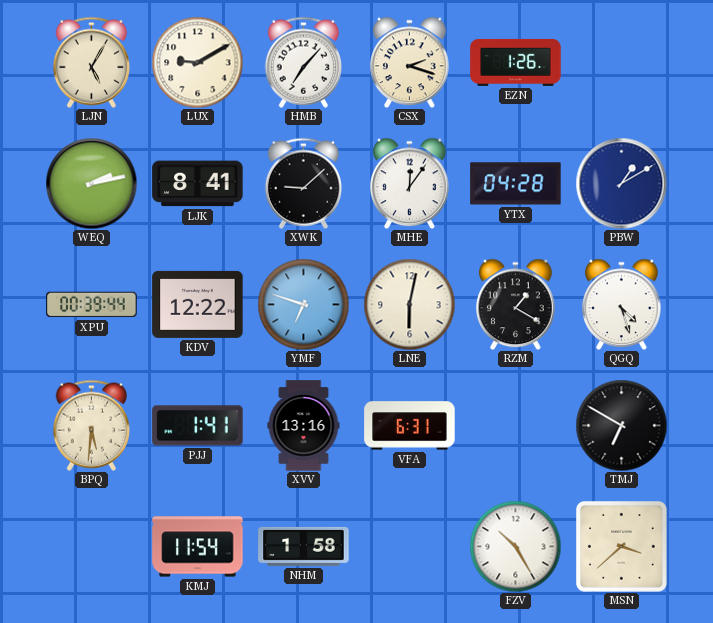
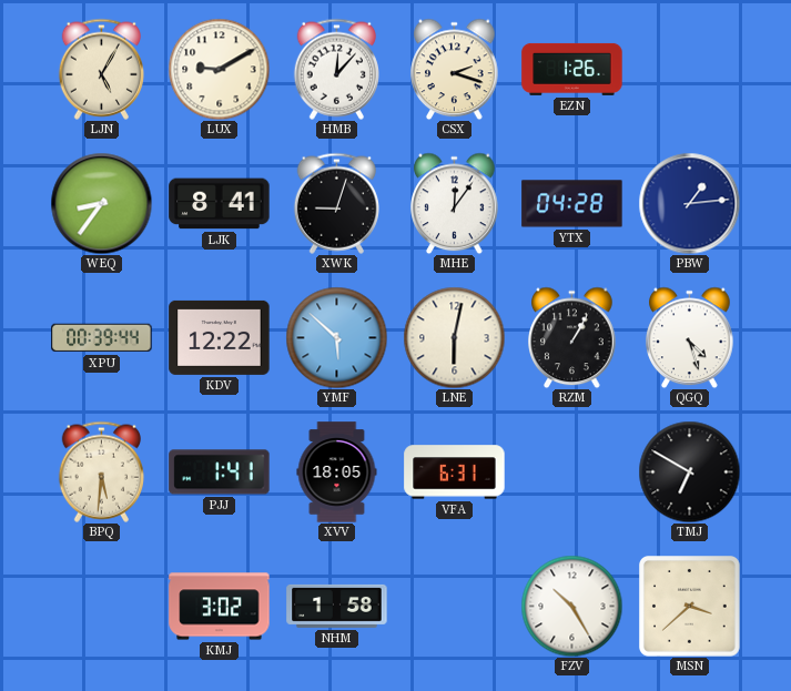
HMB: 7:07 -> 12:07 (336, 69)
WEQ: 2:13 -> 8:36 (101, 203)
XWK: 9:08 -> 9:03 (336, 203)
PBW: 1:10 -> 1:14 (689, 203)
YMF: 6:48 -> 5:52 (336, 337)
RZM: 1:20 -> 1:05 (572, 337)
XVV: 13:16 -> 18:05 (337, 472)
KMJ: 11:54 -> 3:02 (220, 607)
